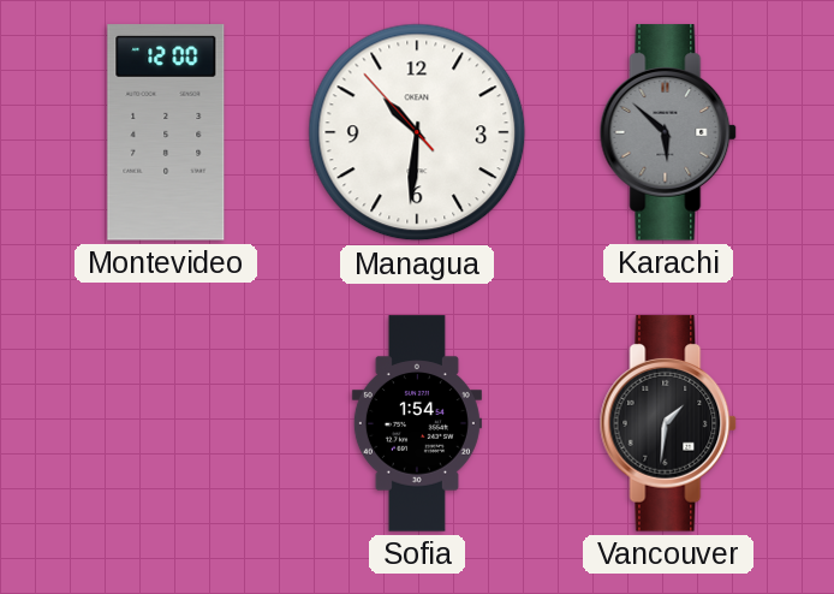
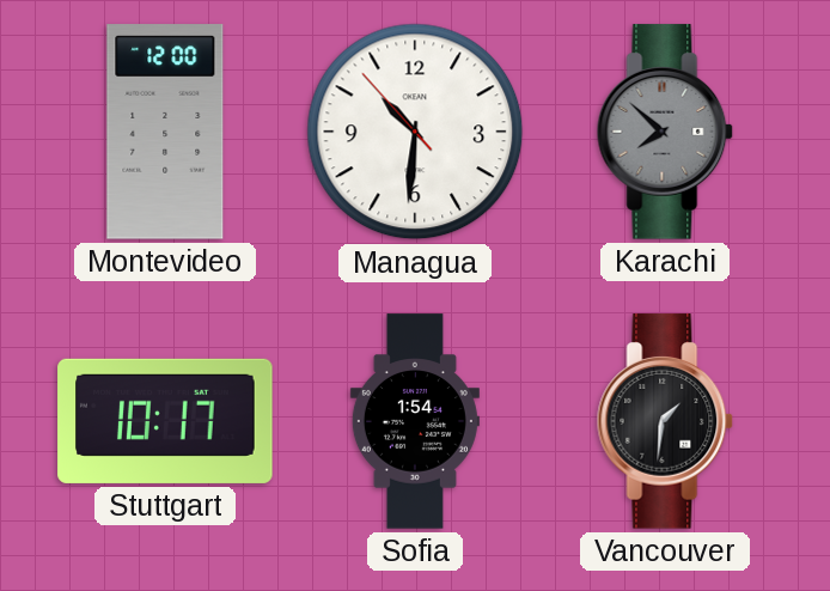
Karachi: 5:52 -> 7:52 (665, 132)
Stuttgart: none -> 10:17 (165, 421)
